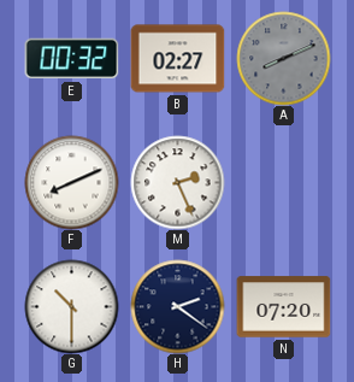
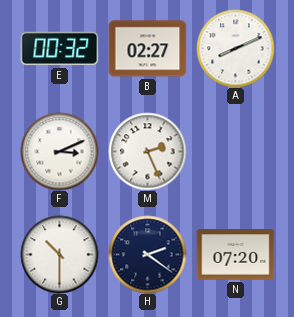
A dial: grey -> white (235, 48)
F: 8:11 -> 3:11 (59, 151)
